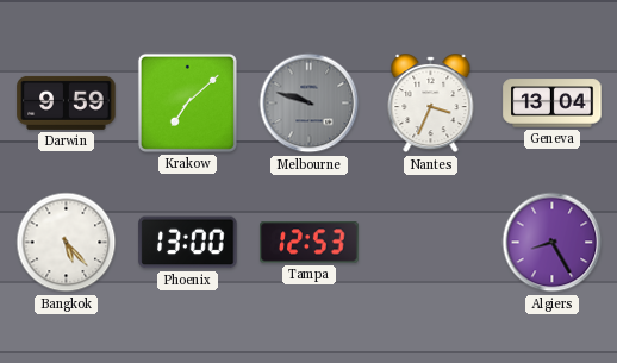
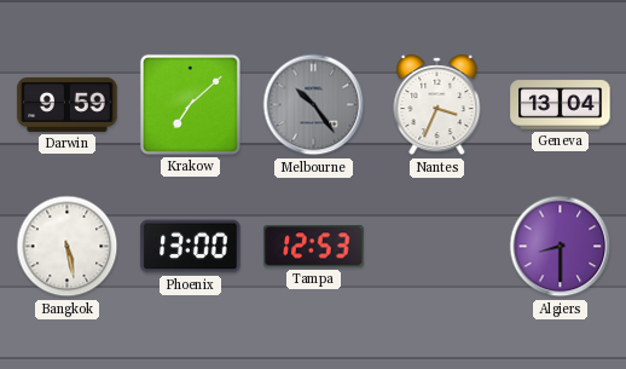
Melbourne: 9:48 -> 10:24 (314, 105)
Bangkok: 5:23 -> 5:28 (68, 247)
Algiers: 8:25 -> 8:30 (561, 247)
